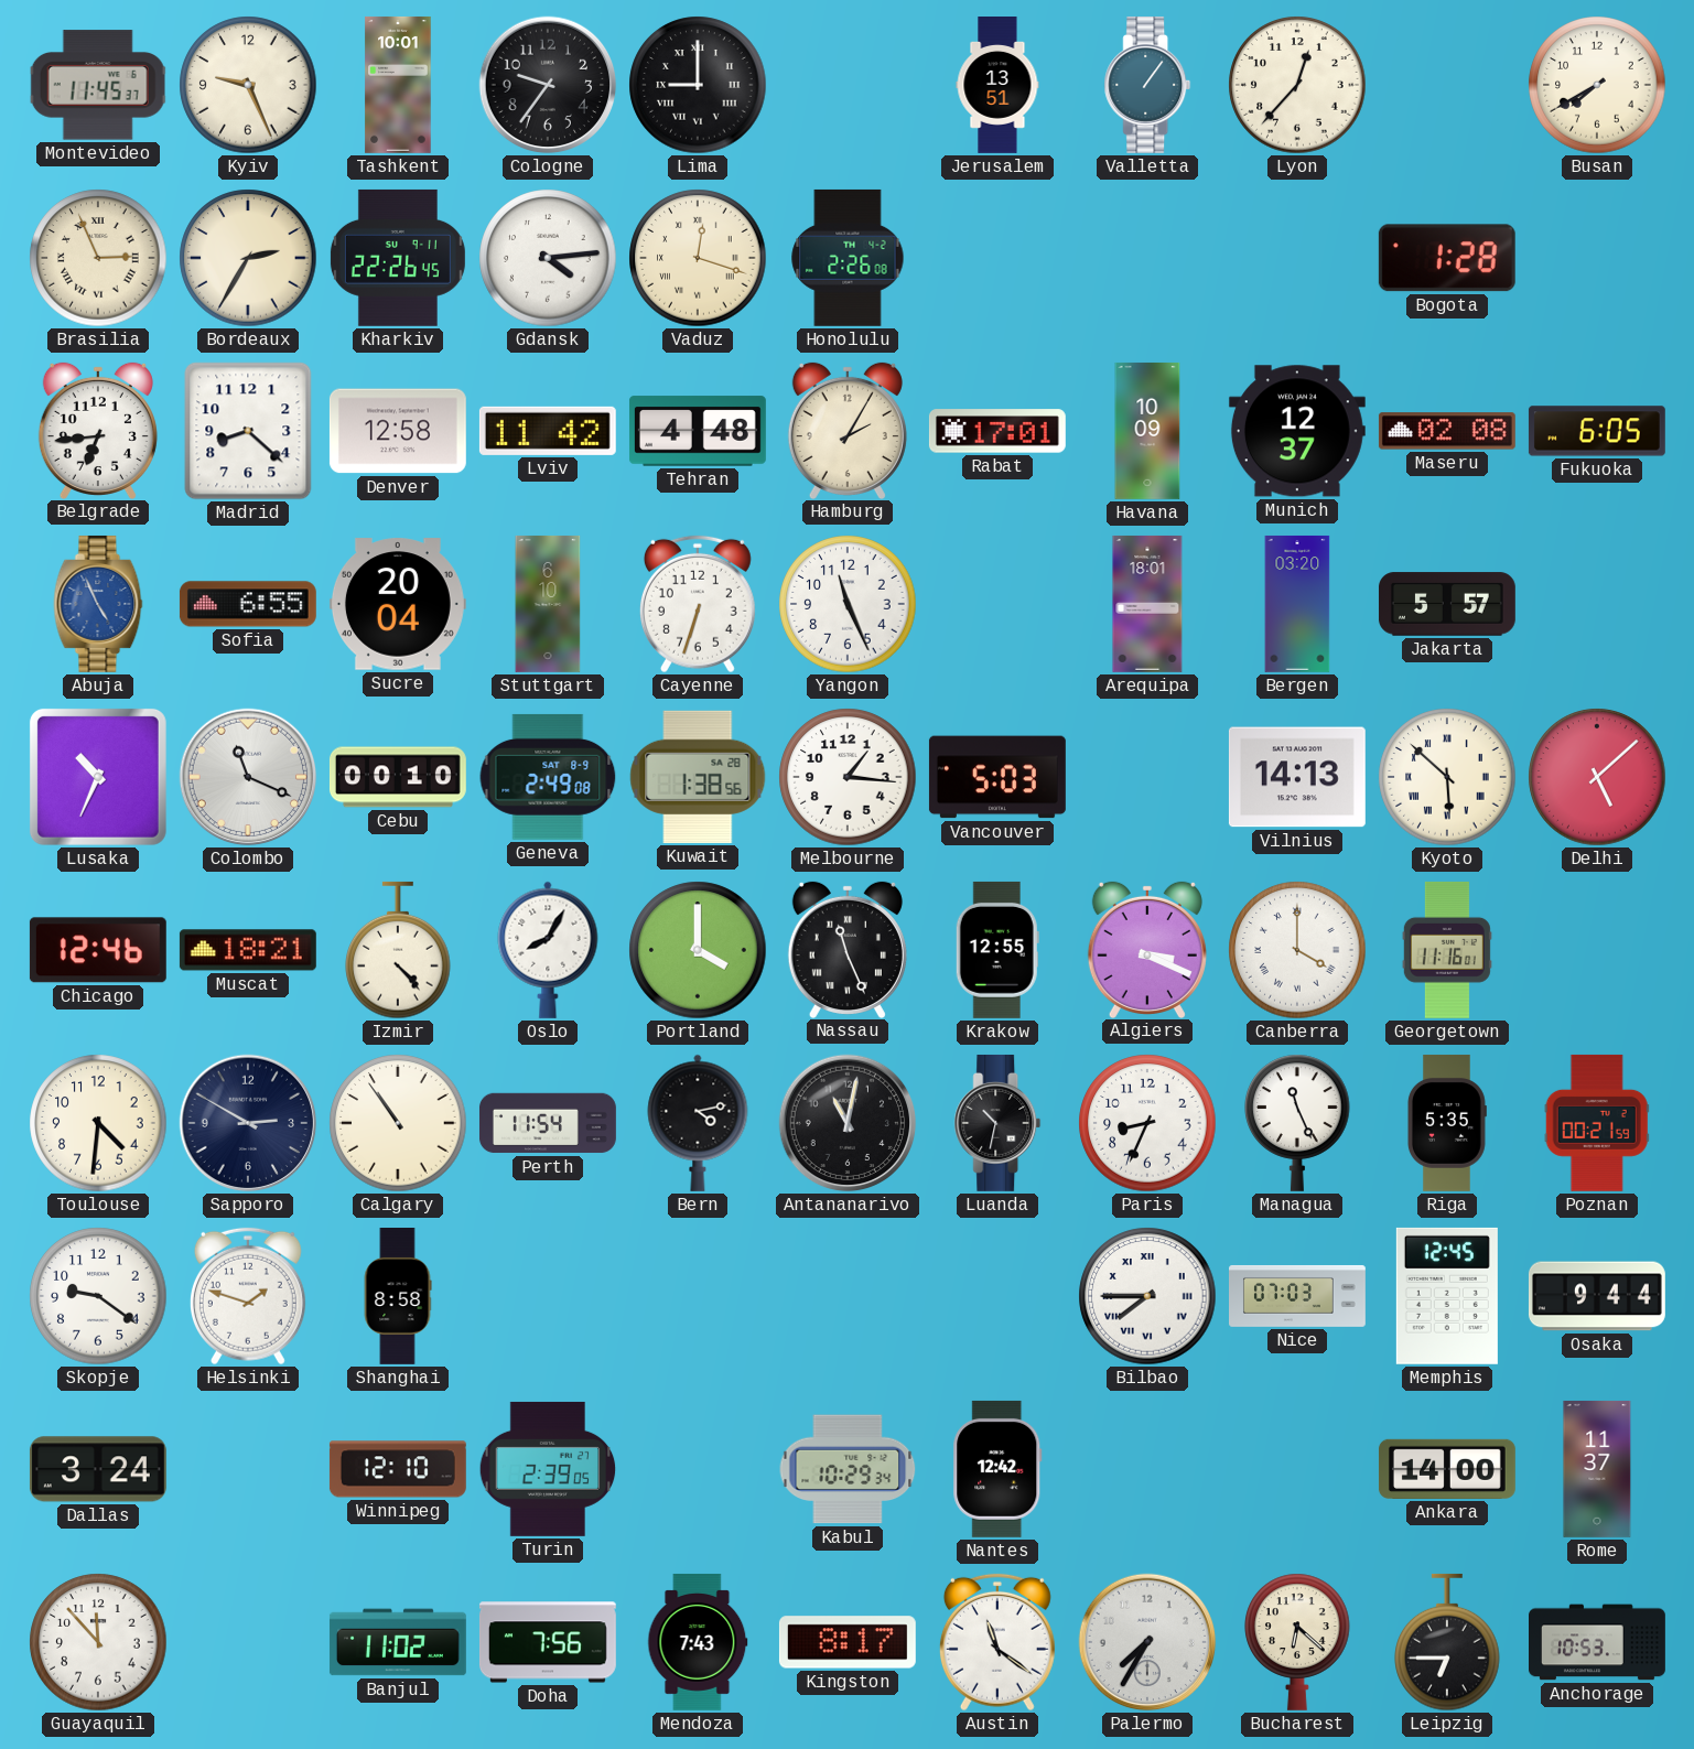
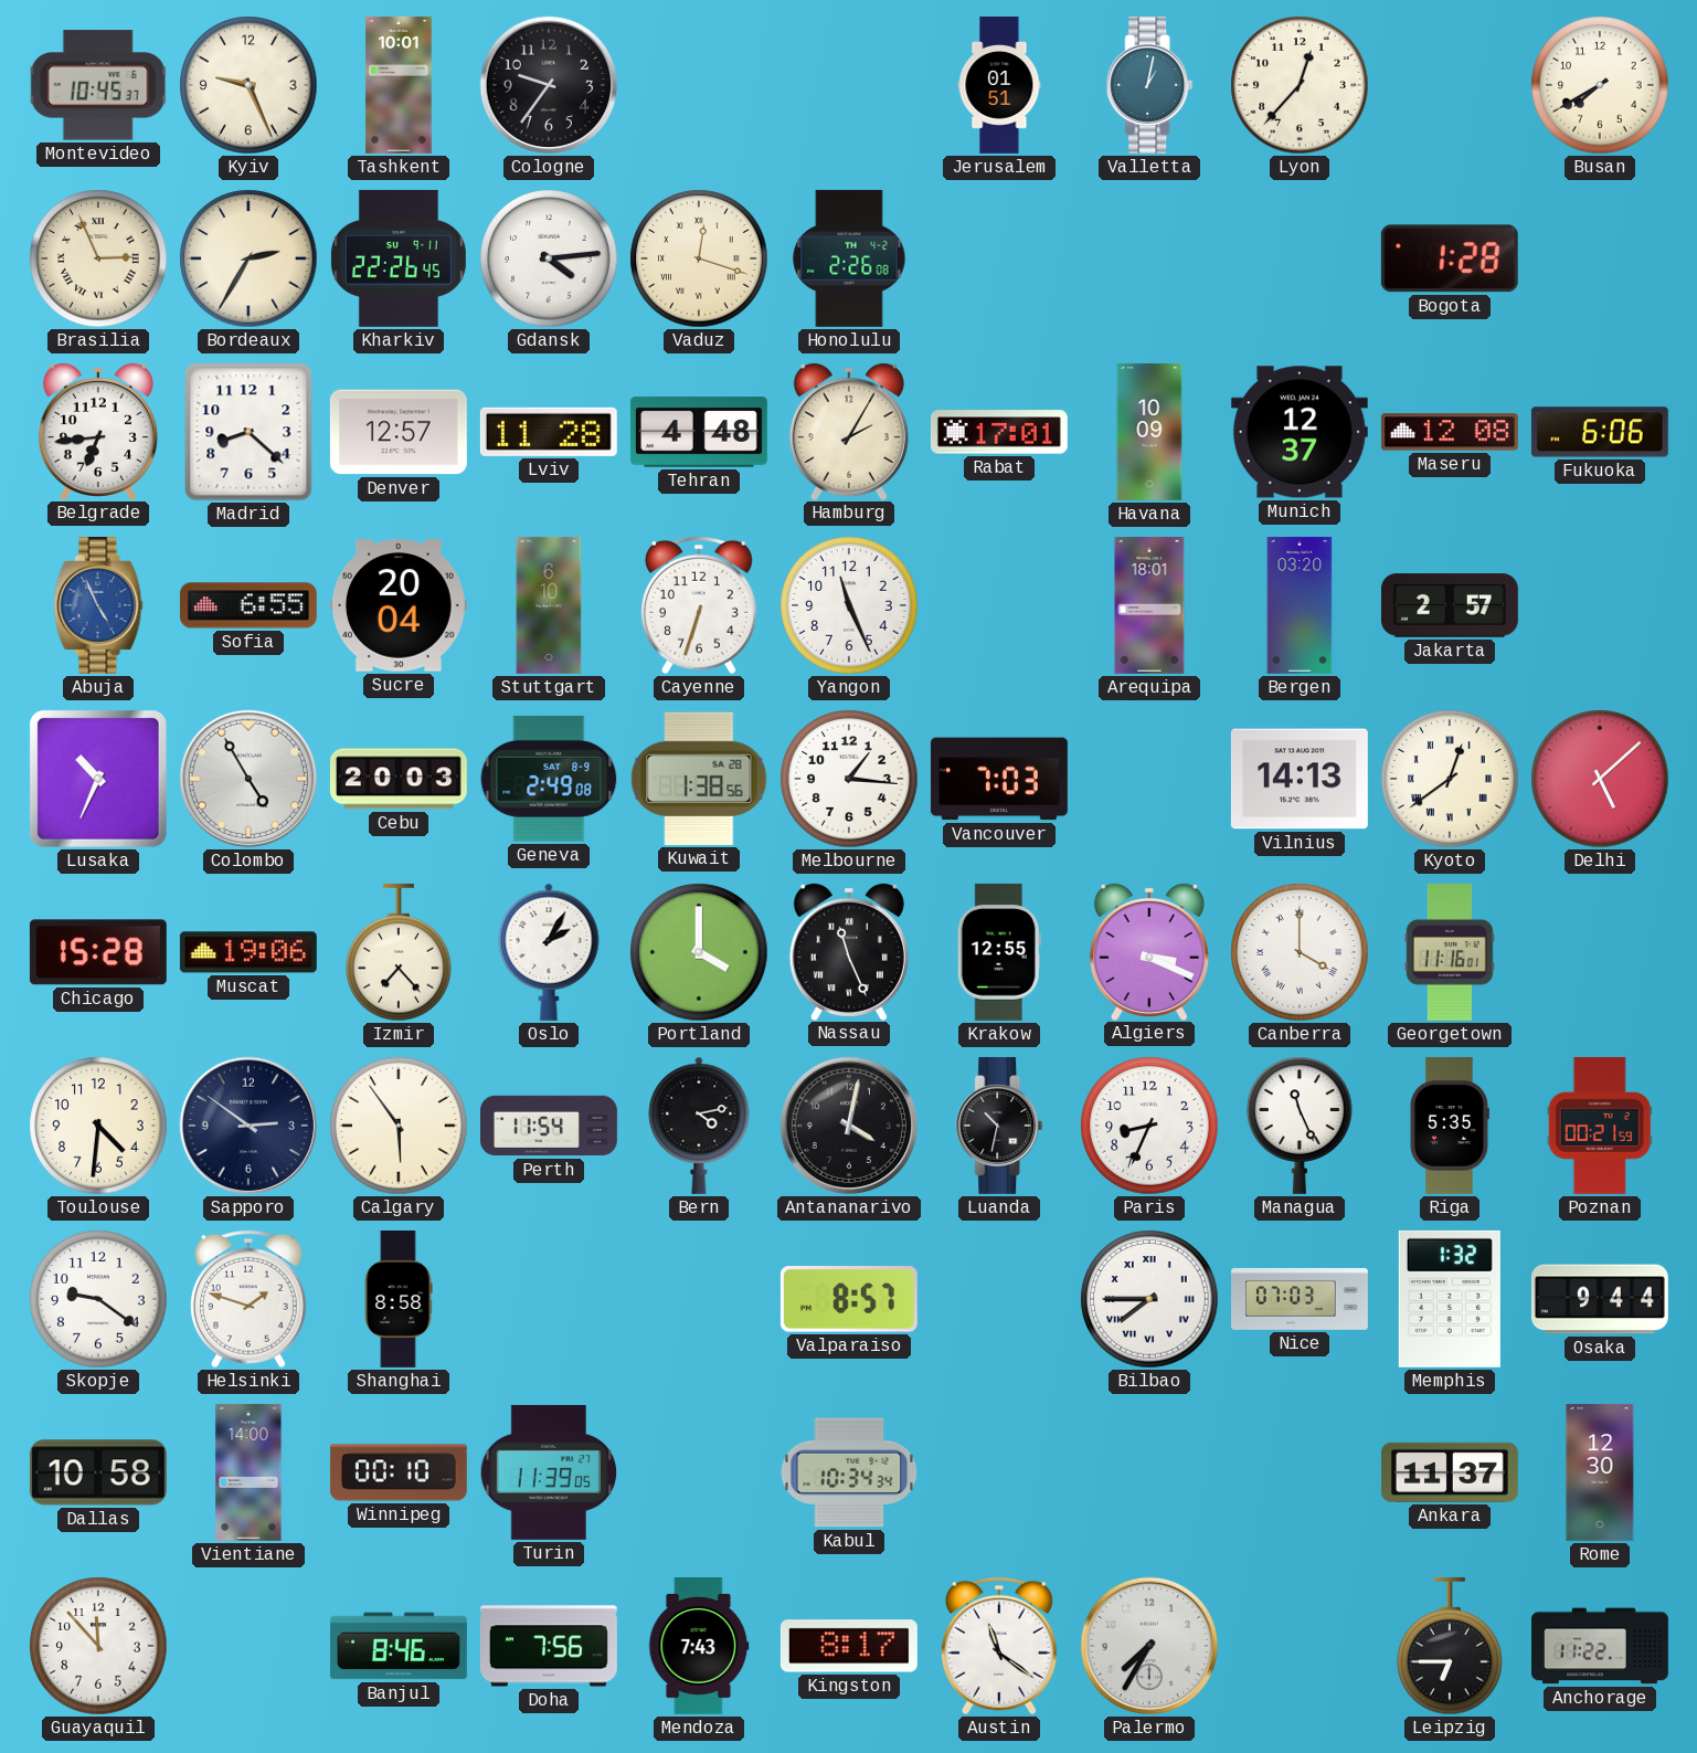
Montevideo: 11:45 -> 10:45 (98, 85)
Lima: 9:00 -> none (698, 85)
Jerusalem: 13:51 -> 01:51 (999, 86)
Valletta: 1:06 -> 1:02 (1149, 85)
Denver: 12:58 -> 12:57 (399, 432)
Lviv: 11:42 -> 11:28 (549, 432)
Maseru: 02:08 -> 12:08 (1450, 432)
Fukuoka: 6:05 -> 6:06 (1600, 432)
Jakarta: 5:57 -> 2:57 (1450, 605)
Colombo: 11:19 -> 4:55 (248, 779)
Cebu: 00:10 -> 20:03 (399, 779)
Vancouver: 5:03 -> 7:03 (999, 779)
Kyoto: 5:52 -> 12:39 (1450, 779)
Chicago: 12:46 -> 15:28 (98, 952)
Muscat: 18:21 -> 19:06 (248, 952)
Izmir: 4:23 -> 7:23 (399, 952)
Oslo: 8:05 -> 2:05 (549, 952)
Sapporo: 2:50 -> 2:51 (248, 1126)
Calgary: 10:54 -> 5:54 (399, 1126)
Antananarivo: 11:02 -> 4:02 (849, 1126)
Valparaiso: none -> 8:57 (849, 1299)
Memphis: 12:45 -> 1:32 (1450, 1299)
Dallas: 3:24 -> 10:58 (98, 1472)
Vientiane: none -> 14:00 (248, 1472)
Winnipeg: 12:10 -> 00:10 (399, 1472)
Turin: 2:39 -> 11:39 (549, 1472)
Kabul: 10:29 -> 10:34 (849, 1472)
Nantes: 12:42 -> none (997, 1469)
Ankara: 14:00 -> 11:37 (1450, 1472)
Rome: 11:37 -> 12:30 (1600, 1472)
Banjul: 11:02 -> 8:46 (399, 1646)
Bucharest: 6:22 -> none (1297, 1642)
Anchorage: 10:53 -> 11:22 (1601, 1646)
